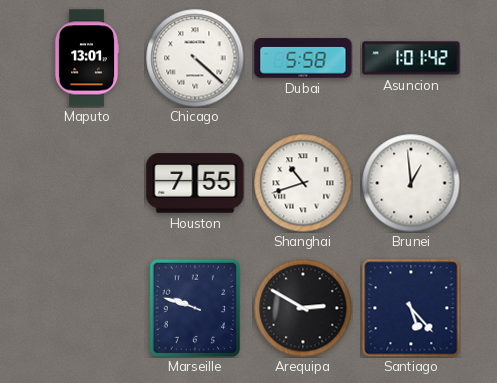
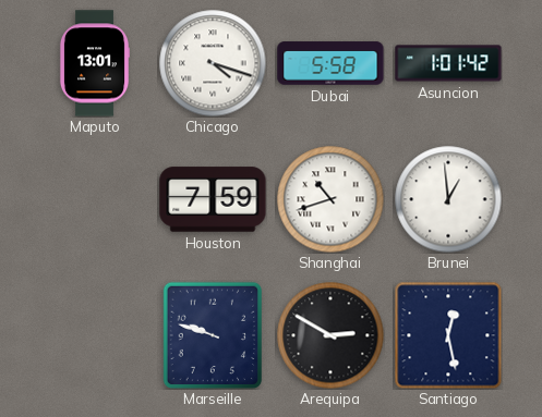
Chicago: 4:22 -> 4:18 (213, 63)
Houston: 7:55 -> 7:59 (213, 199)
Santiago: 5:23 -> 12:28 (448, 335)
